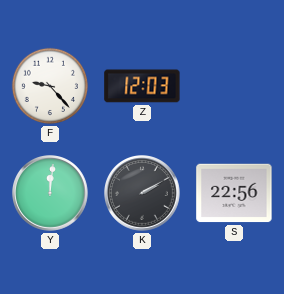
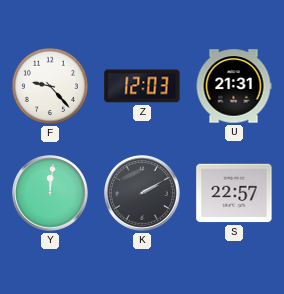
U: none -> 21:31 (234, 86)
S: 22:56 -> 22:57 (234, 193)
